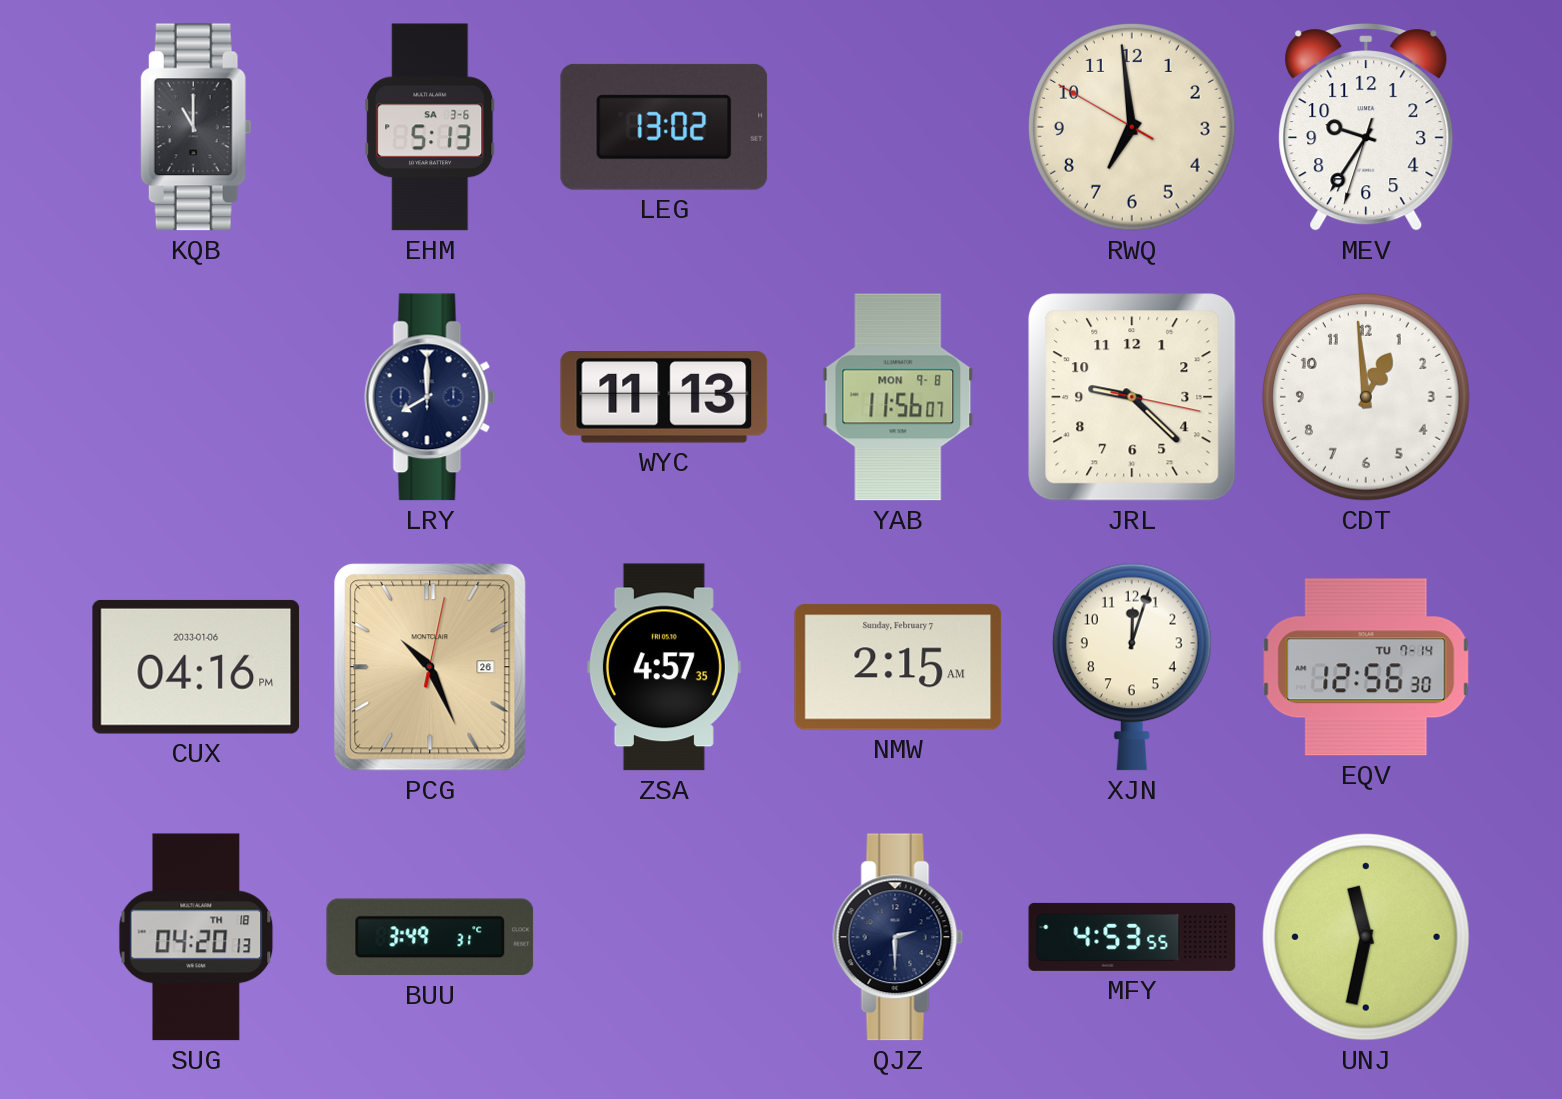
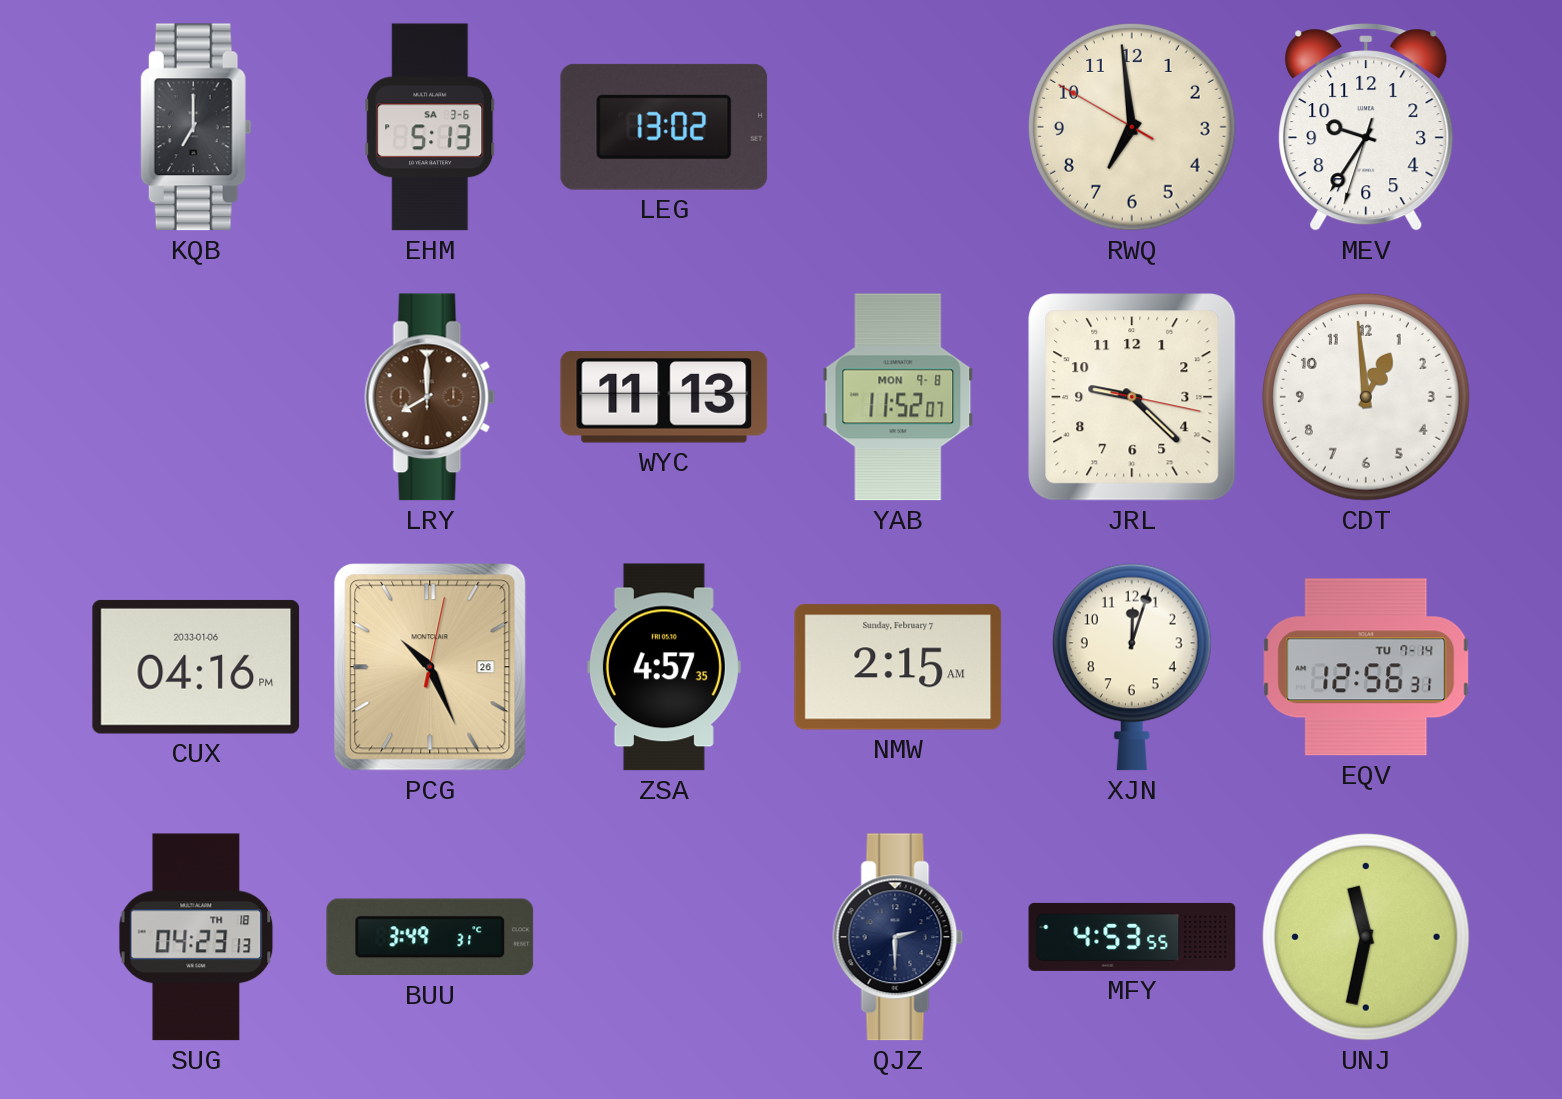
KQB: 11:00 -> 7:00 (196, 127)
LRY dial: navy -> brown (430, 397)
YAB: 11:56 -> 11:52 (898, 397)
EQV: 12:56:30 -> 12:56:31 (1366, 667)
SUG: 04:20 -> 04:23 (196, 937)
